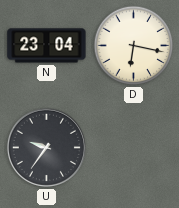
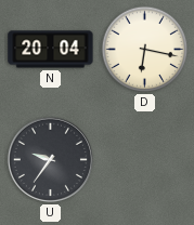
N: 23:04 -> 20:04 (51, 50)
